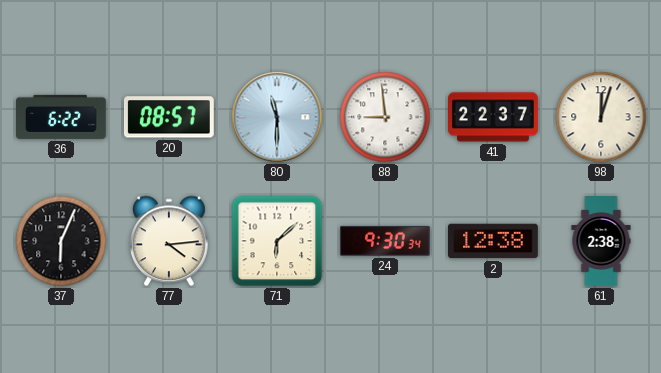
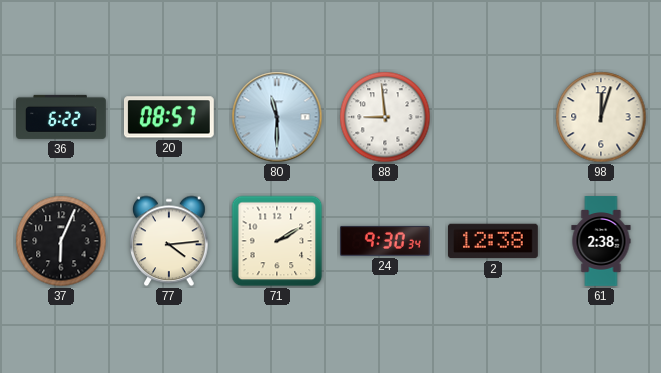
41: 22:37 -> none (494, 117)
71: 6:08 -> 2:10 (277, 241)
